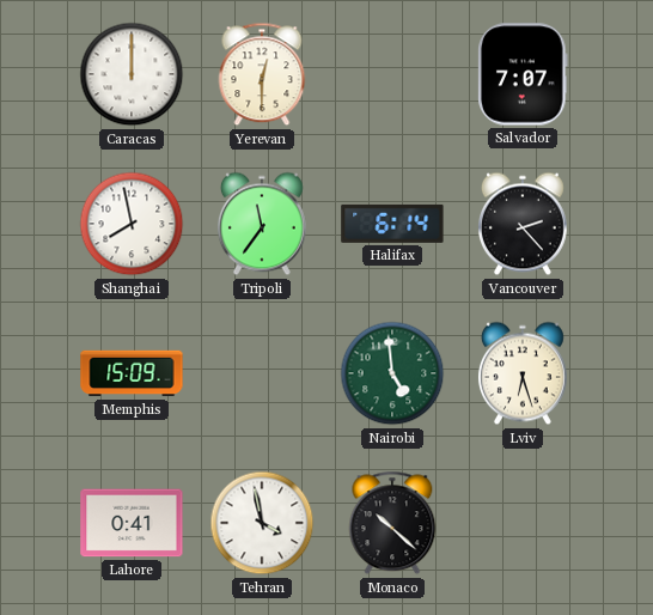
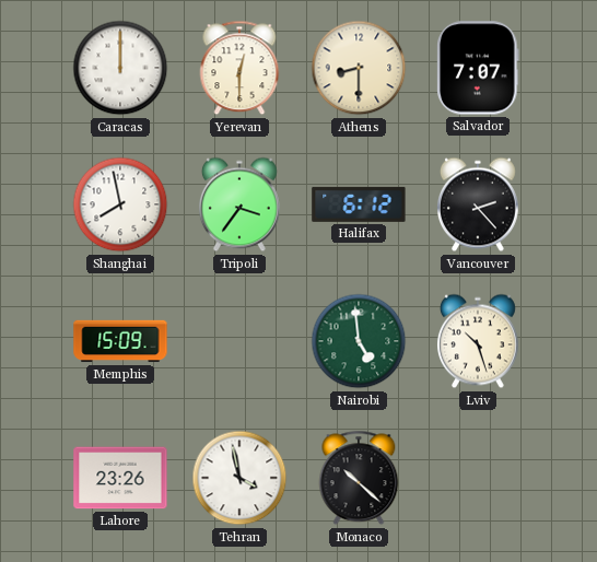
Athens: none -> 8:30 (359, 68)
Tripoli: 11:36 -> 3:36 (239, 204)
Halifax: 6:14 -> 6:12 (359, 204)
Lviv: 6:27 -> 10:27 (478, 341)
Lahore: 0:41 -> 23:26 (120, 478)
